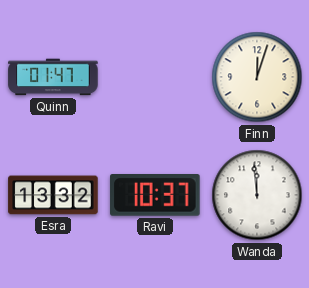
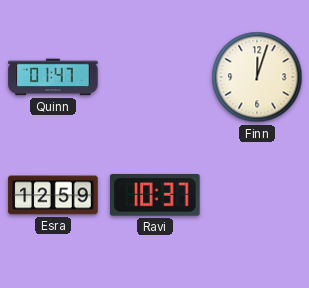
Esra: 13:32 -> 12:59 (53, 195)
Wanda: 11:59 -> none (257, 195)
